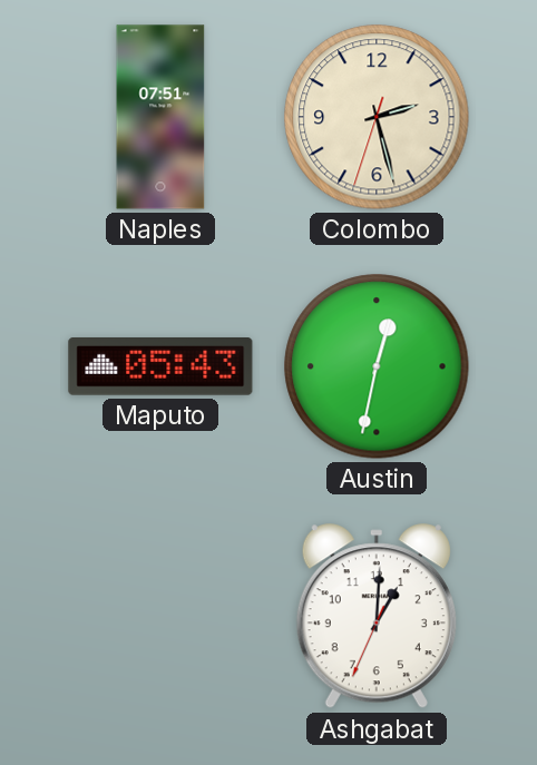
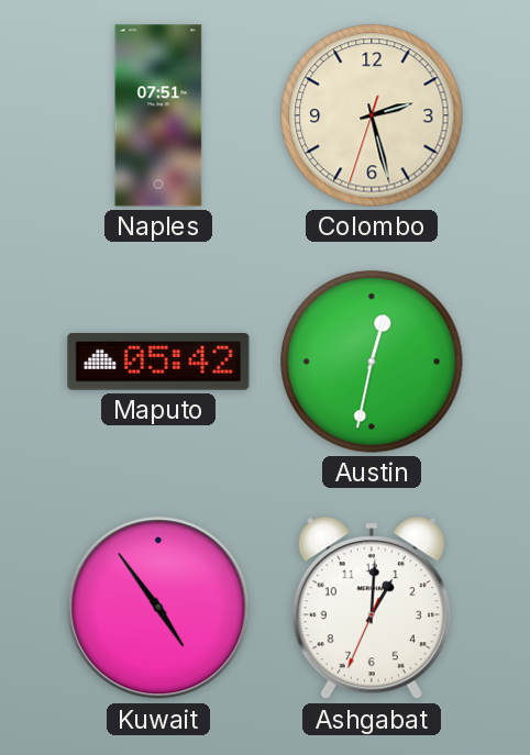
Maputo: 05:43 -> 05:42 (158, 363)
Kuwait: none -> 4:54 (158, 608)
